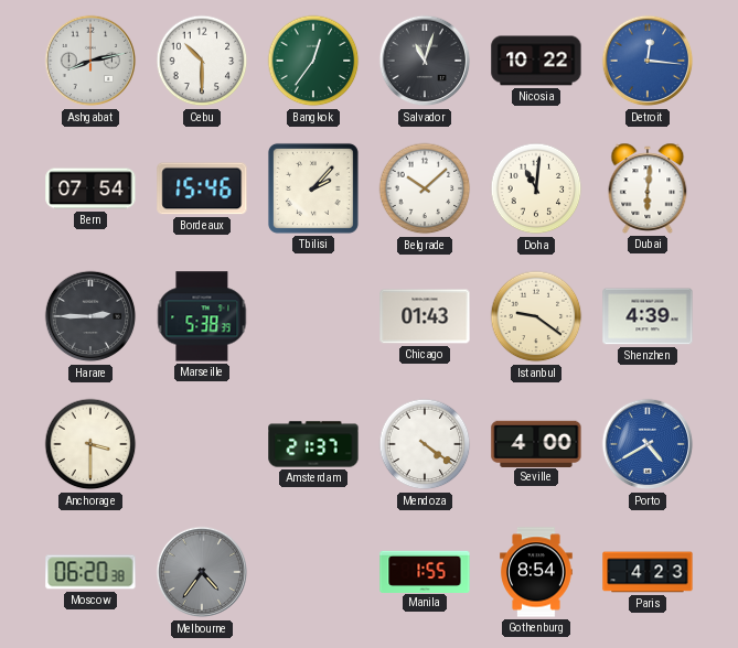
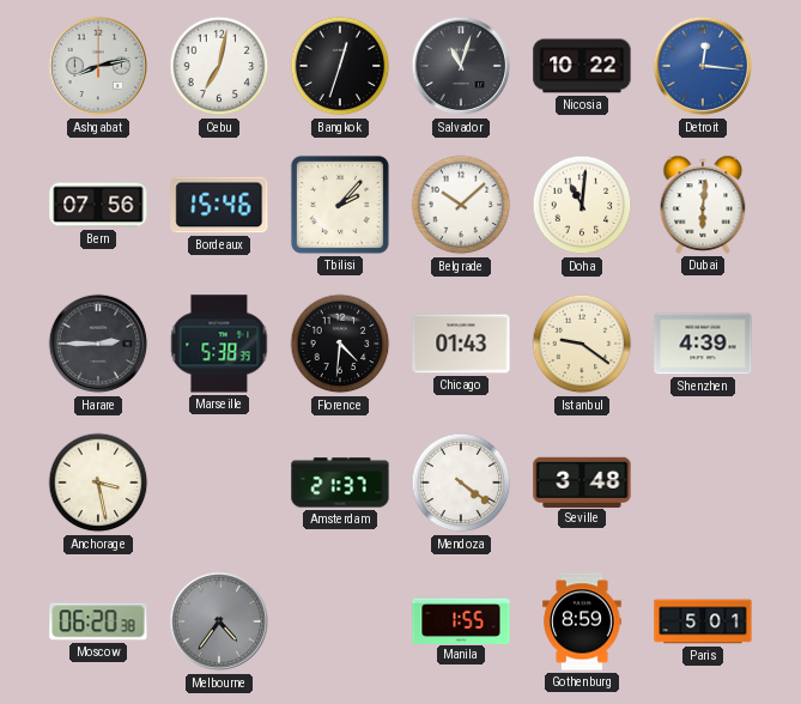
Cebu: 10:30 -> 7:02 (219, 66)
Bangkok: 12:36 -> 12:33 (340, 66)
Bangkok dial: green -> black (340, 66)
Bern: 07:54 -> 07:56 (98, 205)
Florence: none -> 4:31 (340, 344)
Anchorage: 3:30 -> 3:28 (98, 483)
Seville: 4:00 -> 3:48 (582, 481)
Porto: 4:40 -> none (648, 444)
Gothenburg: 8:54 -> 8:59 (582, 621)
Paris: 4:23 -> 5:01 (703, 621)
